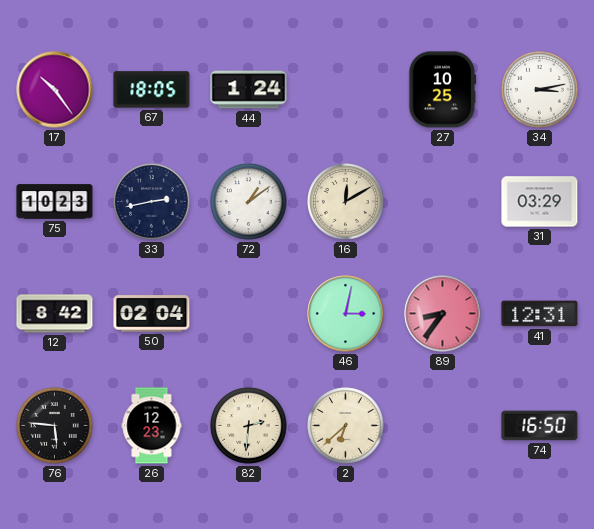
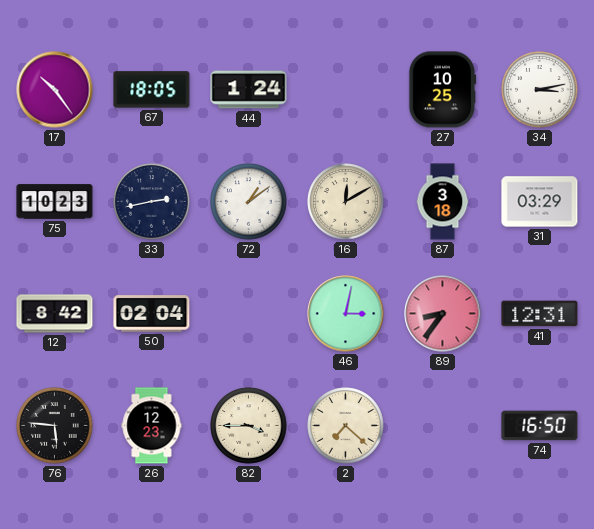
87: none -> 3:18 (443, 202)
82: 2:31 -> 3:45 (249, 426)
2: 6:38 -> 7:22 (346, 426)
